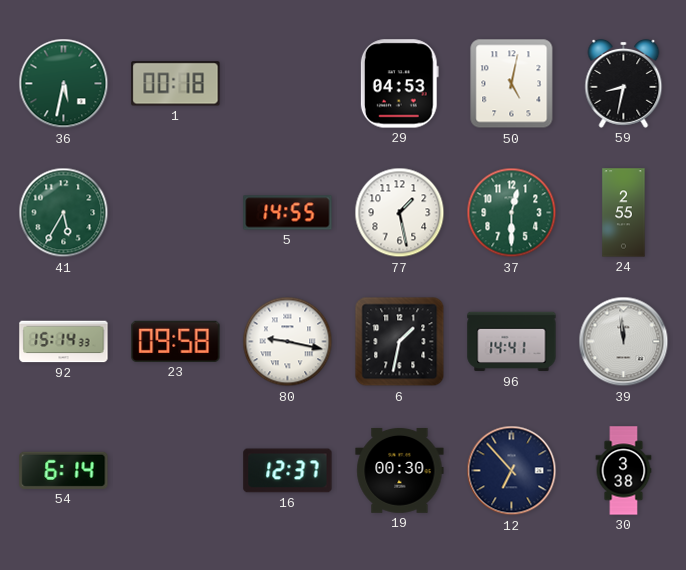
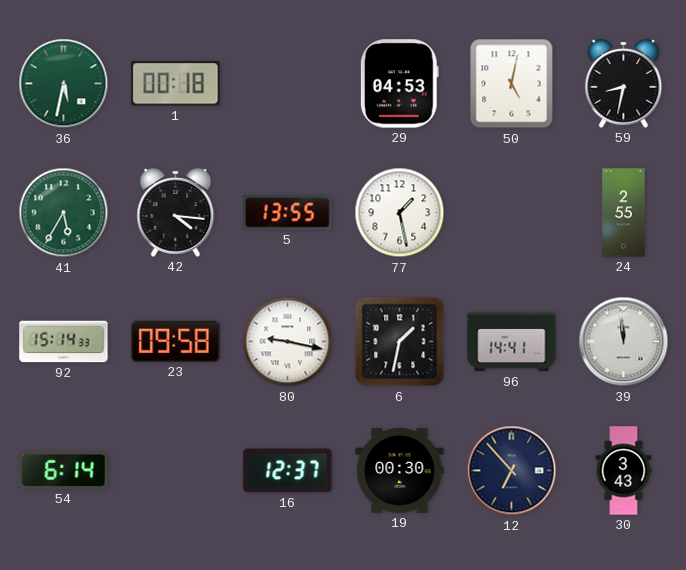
42: none -> 4:16 (176, 212)
5: 14:55 -> 13:55 (288, 213)
37: 12:30 -> none (512, 213)
30: 3:38 -> 3:43 (624, 471)
